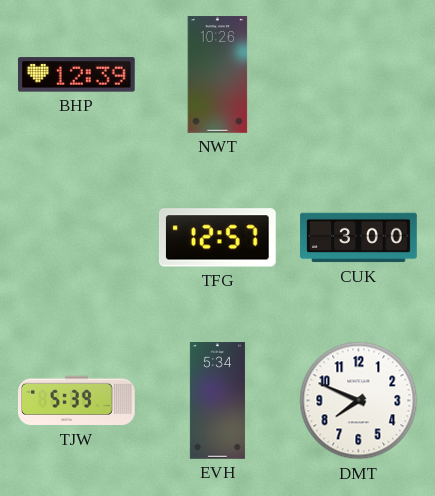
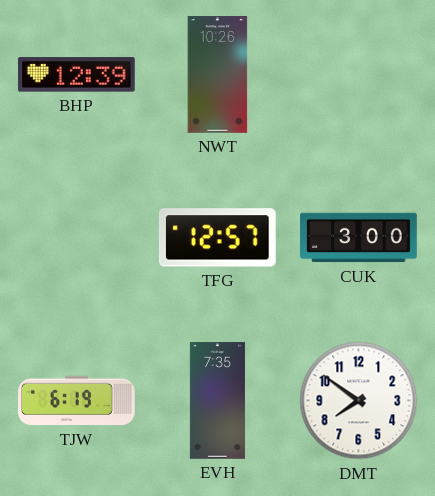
TJW: 5:39 -> 6:19 (77, 401)
EVH: 5:34 -> 7:35 (217, 401)
DMT: 7:49 -> 7:51 (359, 401)
